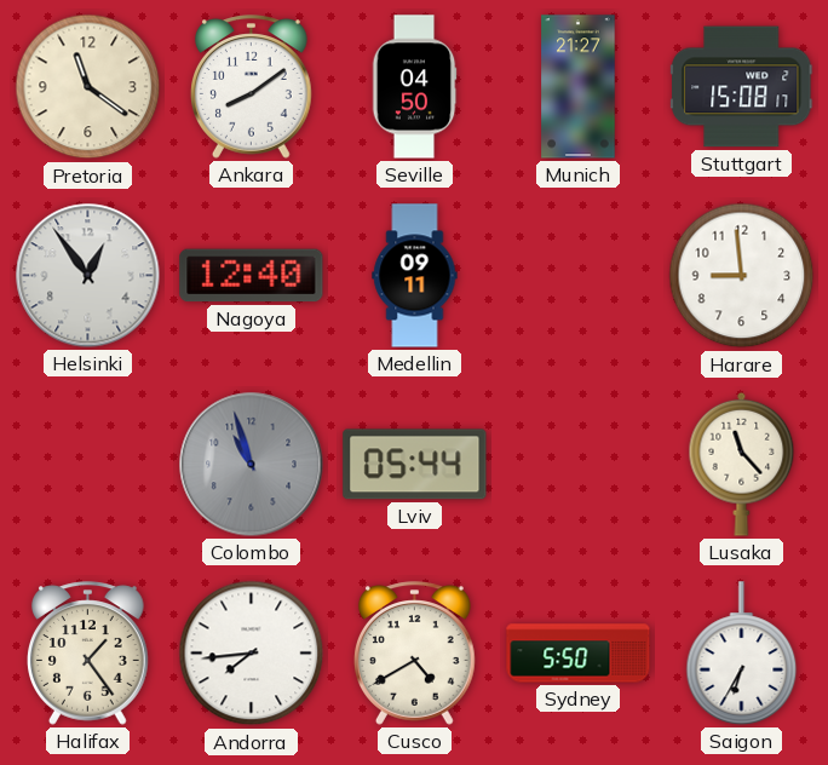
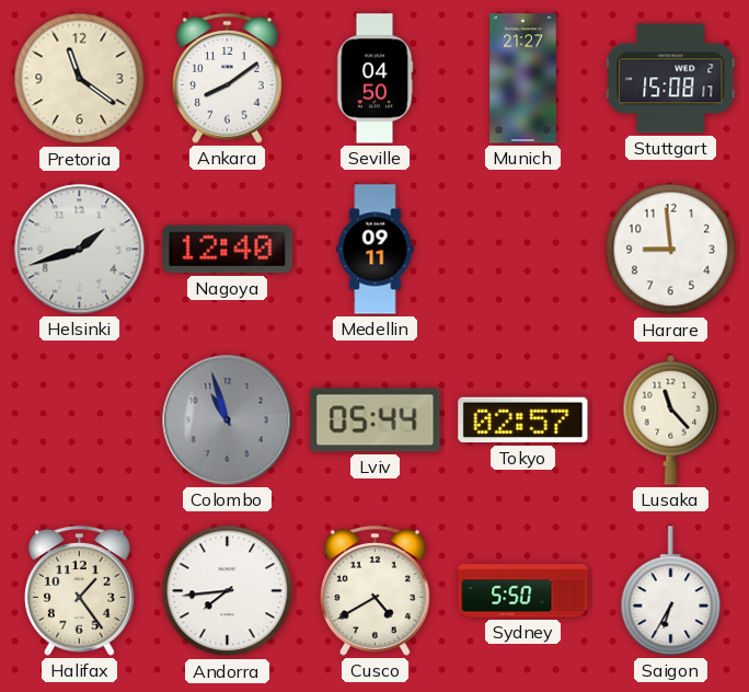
Helsinki: 12:54 -> 1:42 (80, 250)
Tokyo: none -> 02:57 (523, 420)
